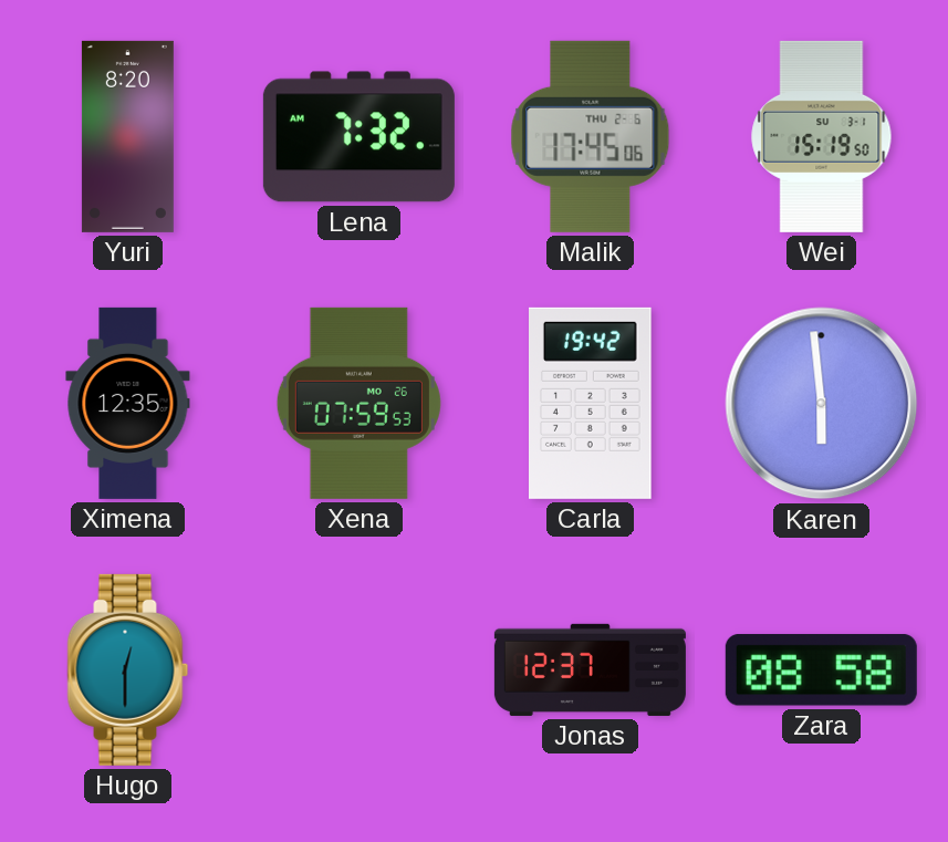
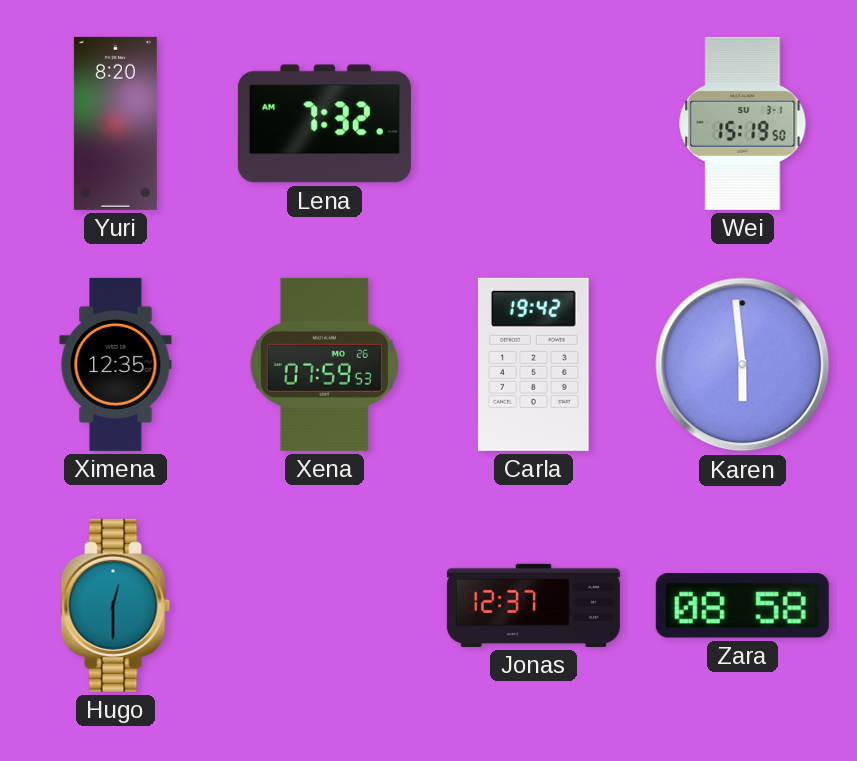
Malik: 17:45 -> none (591, 136)
